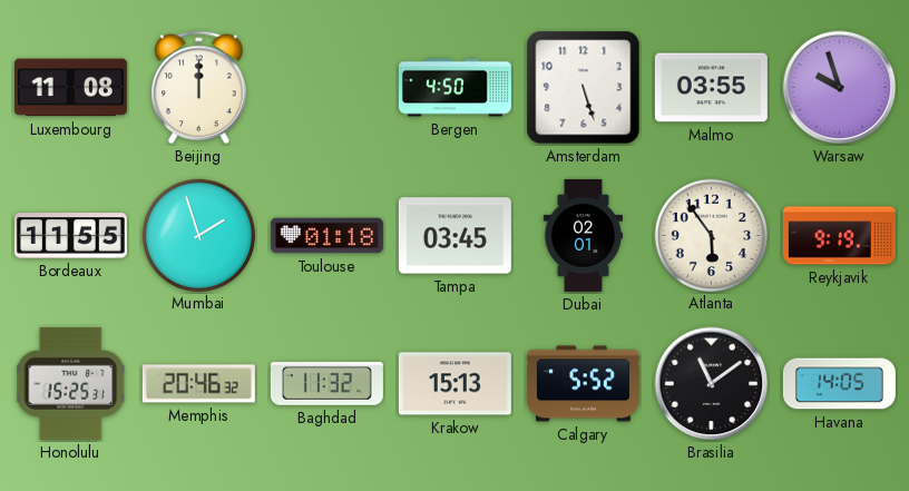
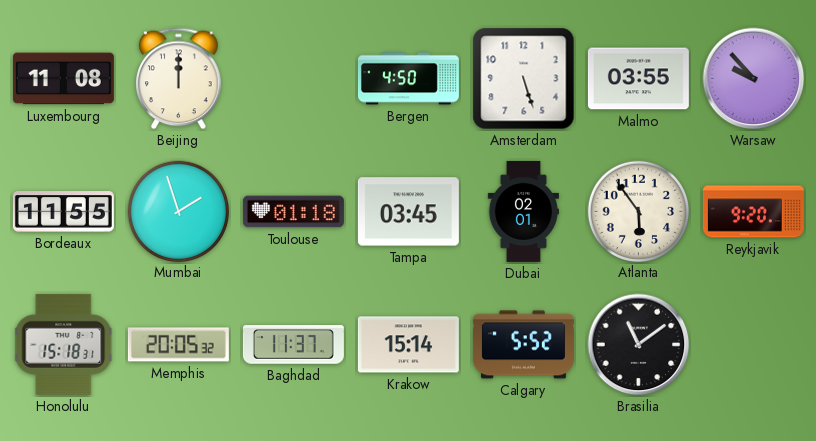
Warsaw: 9:57 -> 9:53 (754, 79)
Reykjavik: 9:19 -> 9:20 (753, 212)
Honolulu: 15:25 -> 15:18 (64, 344)
Memphis: 20:46 -> 20:05 (178, 345)
Baghdad: 11:32 -> 11:37 (293, 345)
Krakow: 15:13 -> 15:14 (408, 345)
Havana: 14:05 -> none (839, 384)
